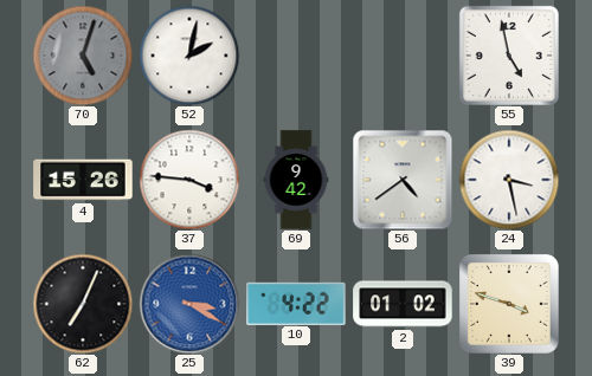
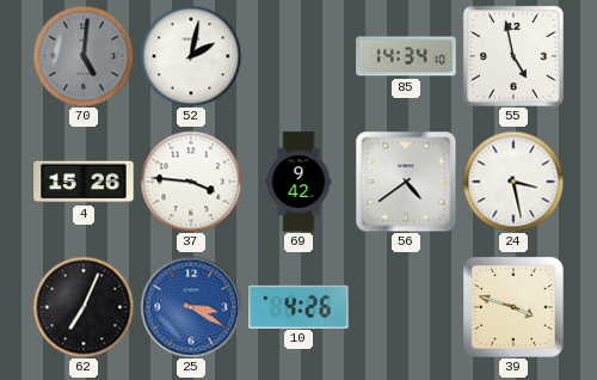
70: 5:03 -> 5:01 (84, 56)
85: none -> 14:34 (406, 56)
10: 4:22 -> 4:26 (298, 306)
2: 01:02 -> none (403, 304)
